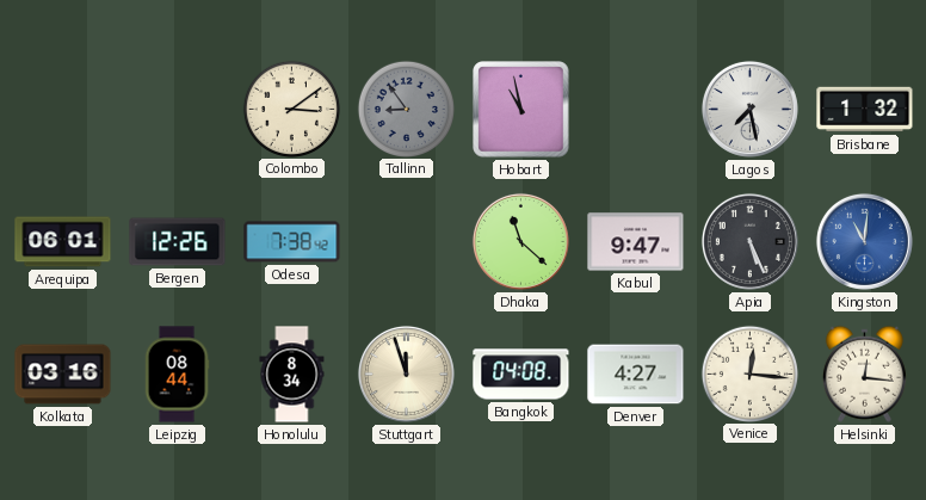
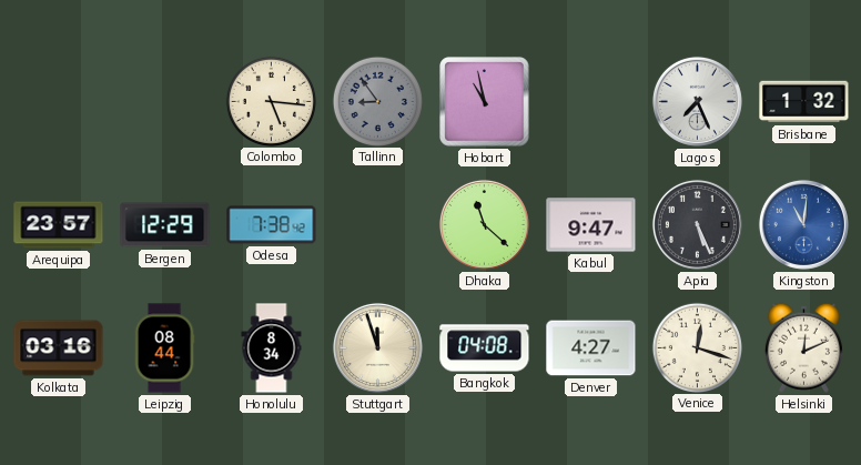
Colombo: 3:09 -> 5:16 (271, 101)
Lagos: 7:28 -> 7:26 (697, 101)
Arequipa: 06:01 -> 23:57 (59, 225)
Bergen: 12:26 -> 12:29 (165, 225)
Venice: 12:16 -> 12:18 (697, 347)
Helsinki: 12:16 -> 12:11 (803, 347)
